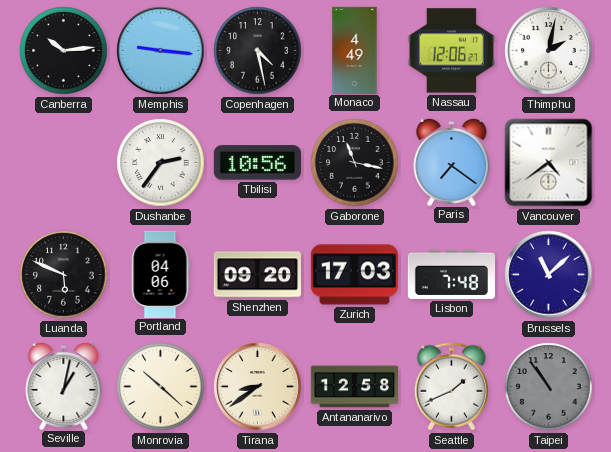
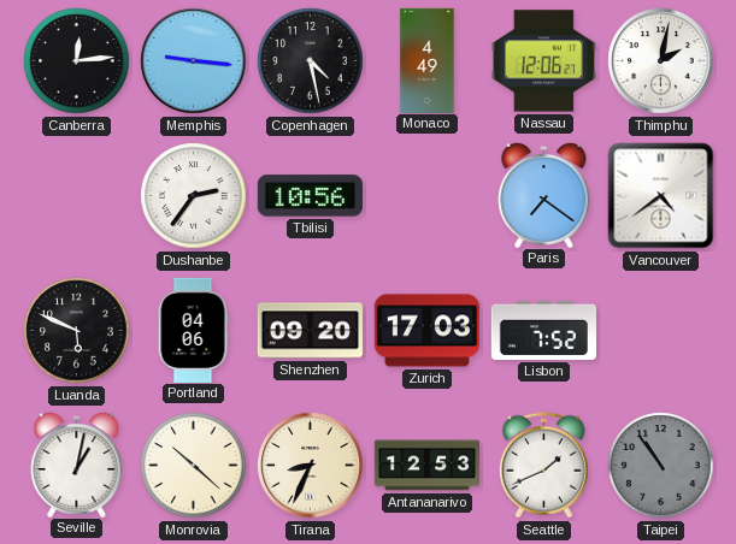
Canberra: 10:14 -> 12:14 (77, 61)
Gaborone: 11:17 -> none (355, 163)
Lisbon: 7:48 -> 7:52 (543, 330)
Brussels: 11:08 -> none (549, 275)
Tirana: 8:39 -> 8:34 (311, 466)
Antananarivo: 12:58 -> 12:53 (426, 466)
